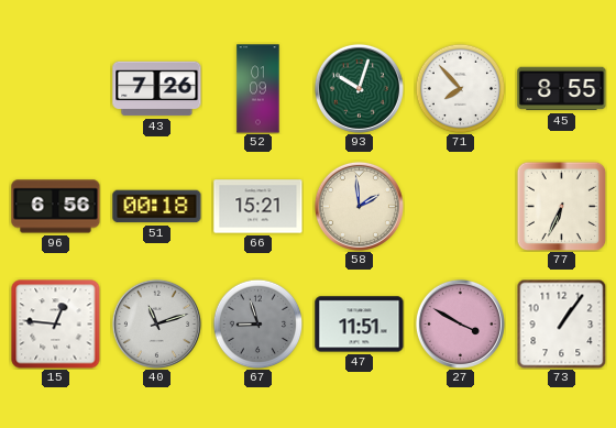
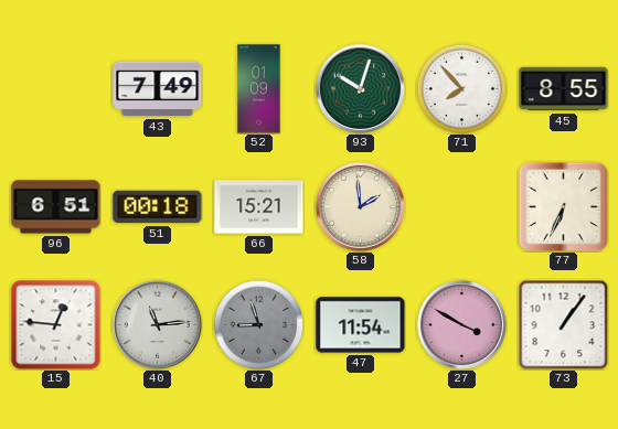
43: 7:26 -> 7:49 (158, 89)
96: 6:56 -> 6:51 (56, 207)
40: 11:12 -> 11:14 (157, 324)
47: 11:51 -> 11:54 (361, 325)
